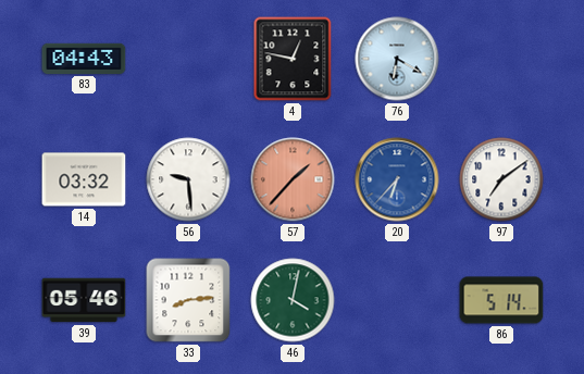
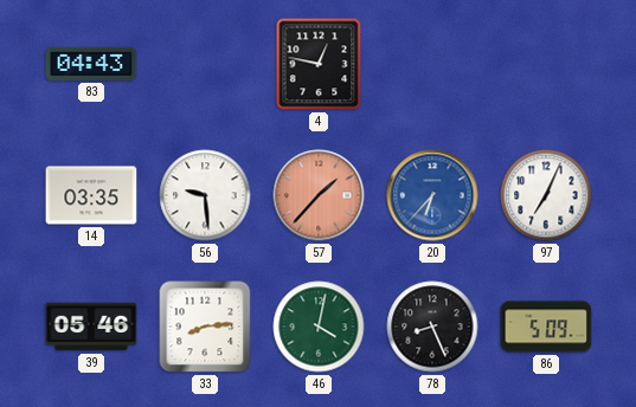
76: 6:20 -> none (397, 59)
14: 03:32 -> 03:35 (91, 195)
97: 7:09 -> 7:04 (546, 195)
78: none -> 8:26 (432, 327)
86: 5:14 -> 5:09 (546, 327)
